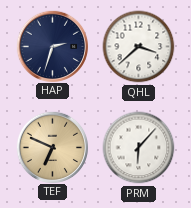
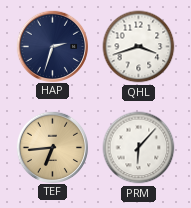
QHL: 3:38 -> 3:42 (139, 47)
TEF: 6:49 -> 6:44 (52, 147)
